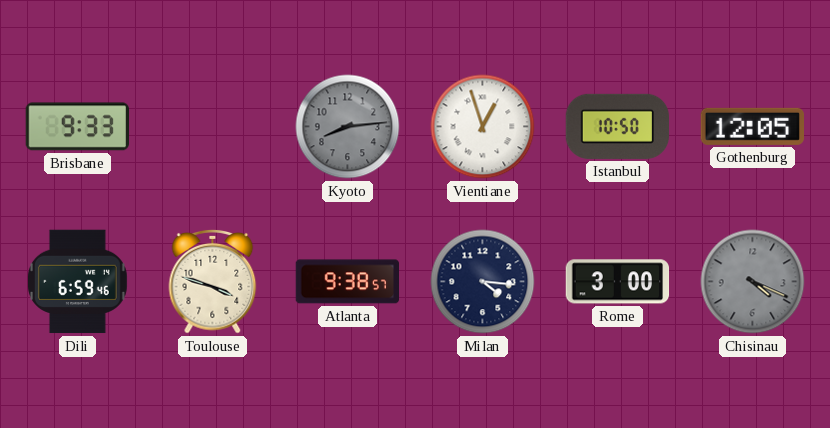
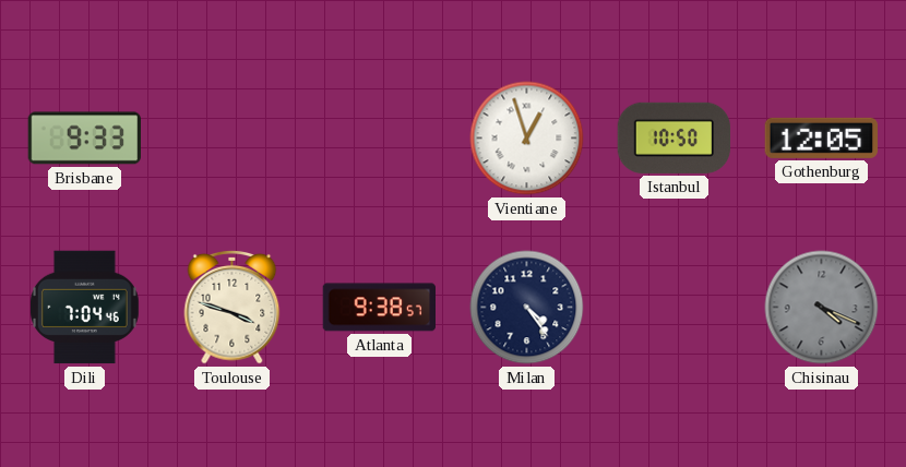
Kyoto: 8:14 -> none (348, 127)
Dili: 6:59 -> 7:04 (84, 308)
Milan: 4:16 -> 4:24 (527, 308)
Rome: 3:00 -> none (618, 282)
